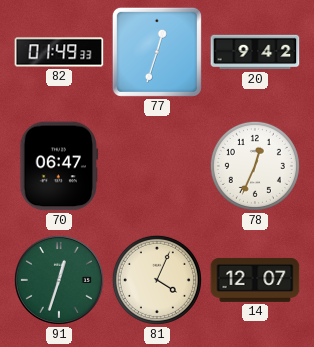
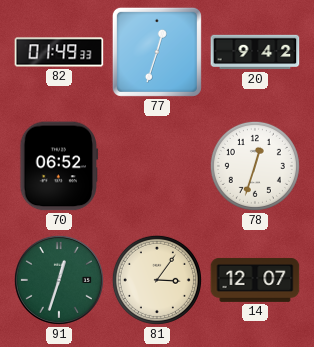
70: 06:47 -> 06:52 (59, 166)
78: 12:34 -> 12:33 (255, 166)
81: 4:04 -> 3:06 (157, 280)
